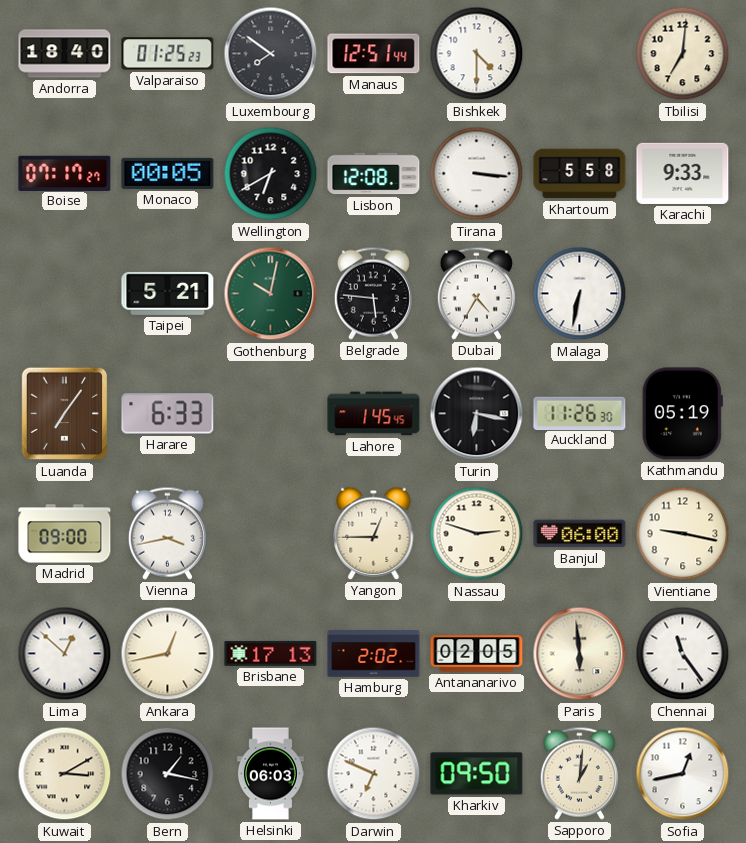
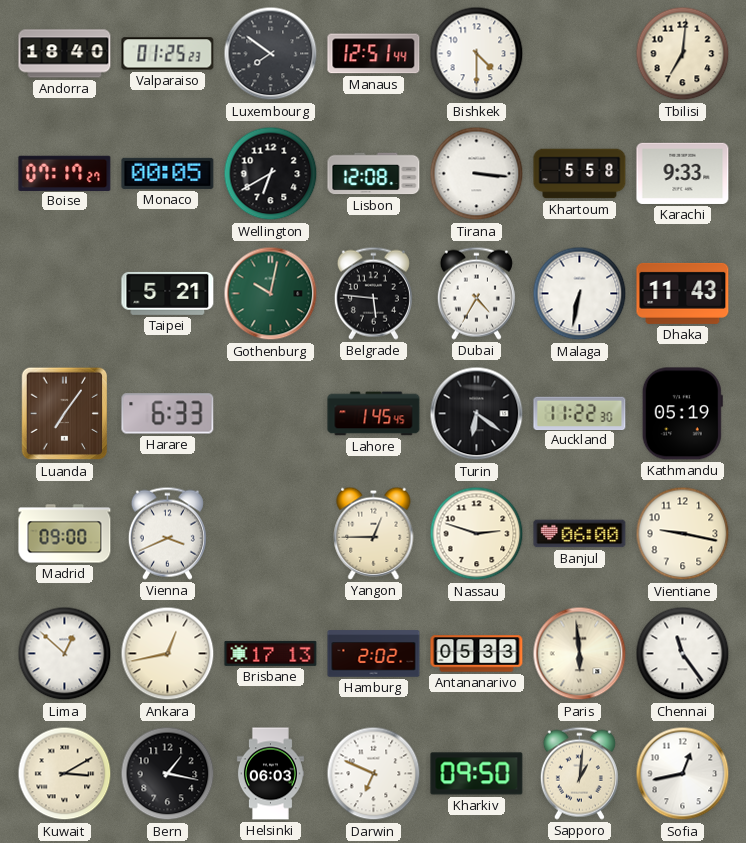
Dhaka: none -> 11:43 (683, 293)
Turin: 6:17 -> 6:21 (477, 414)
Auckland: 11:26 -> 11:22 (580, 413)
Vienna: 3:43 -> 3:41 (167, 533)
Antananarivo: 02:05 -> 05:33 (477, 654)
